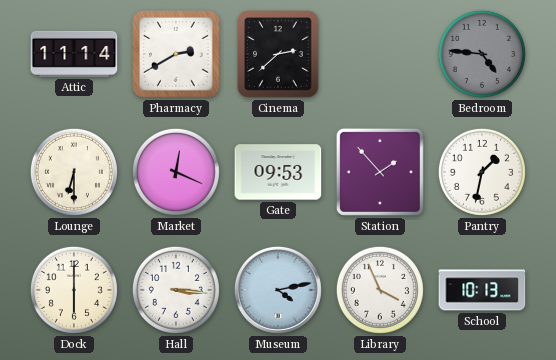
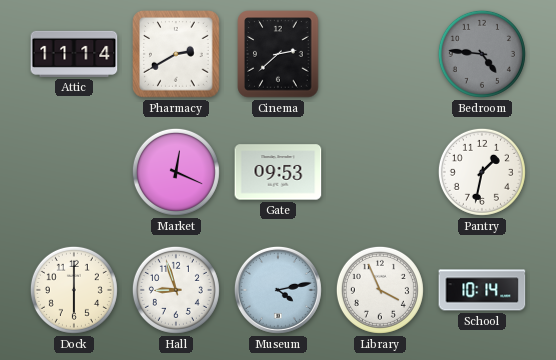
Lounge: 6:30 -> none (74, 172)
Station: 1:53 -> none (380, 172)
Hall: 3:16 -> 8:57 (176, 290)
School: 10:13 -> 10:14 (482, 290)
